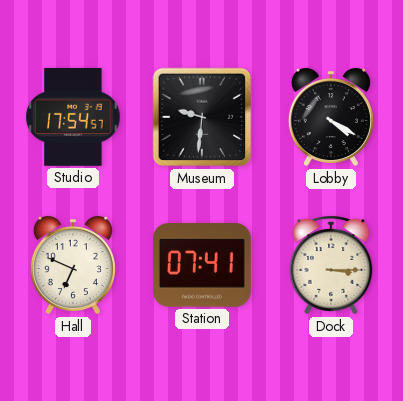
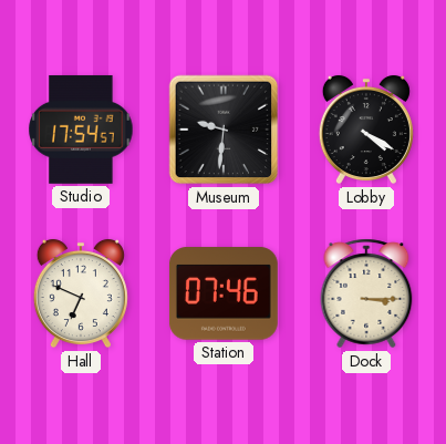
Station: 07:41 -> 07:46 (224, 293)
